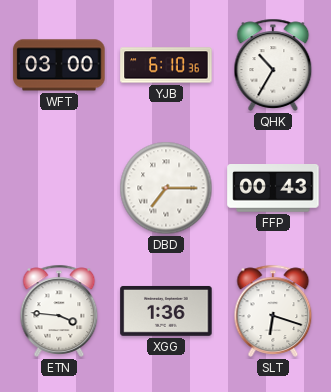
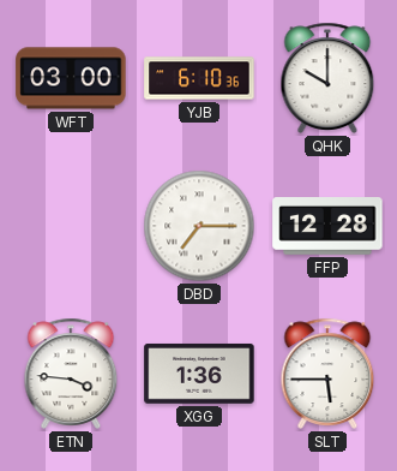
QHK: 10:35 -> 10:00 (327, 78)
FFP: 00:43 -> 12:28 (327, 227)
SLT: 6:18 -> 5:45 (327, 374)
